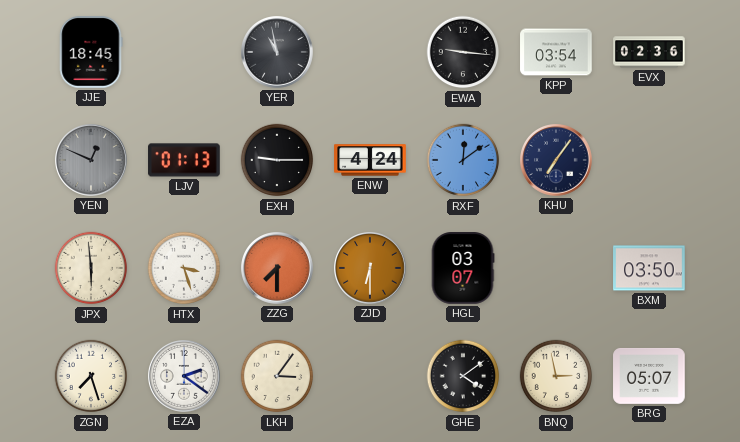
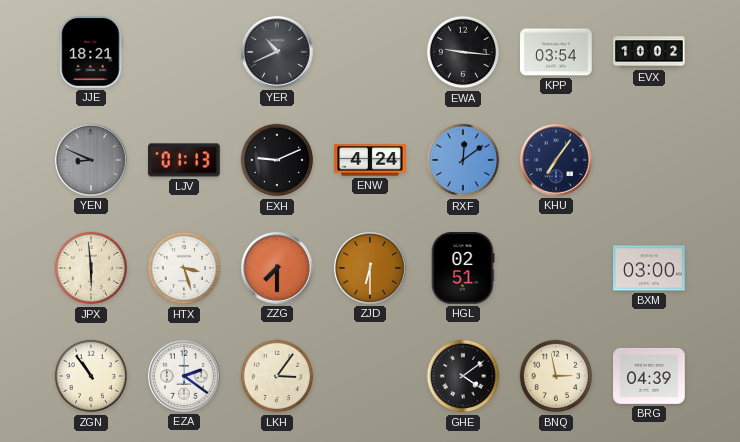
JJE: 18:45 -> 18:21 (91, 52)
YER: 10:58 -> 10:41 (278, 53)
EVX: 02:36 -> 10:02 (649, 52)
YEN: 12:49 -> 8:49 (92, 161)
EXH: 9:15 -> 9:11 (277, 160)
HGL: 03:07 -> 02:51 (463, 268)
BXM: 03:50 -> 03:00 (649, 268)
ZGN: 7:27 -> 10:54 (91, 376)
BRG: 05:07 -> 04:39 (649, 376)
